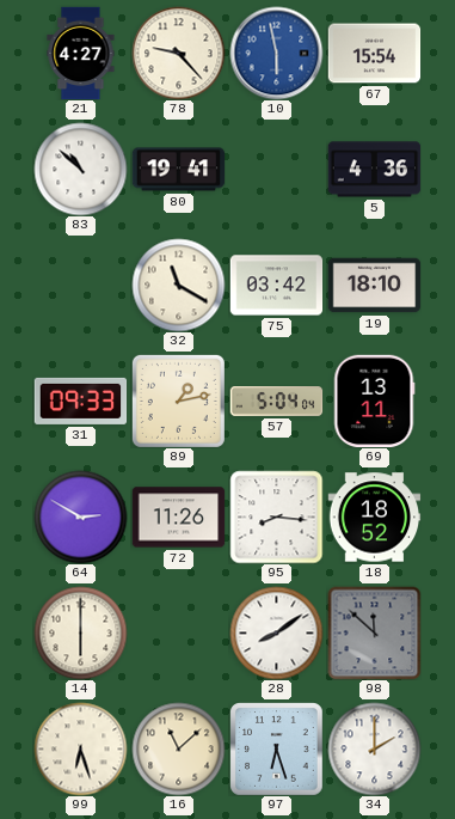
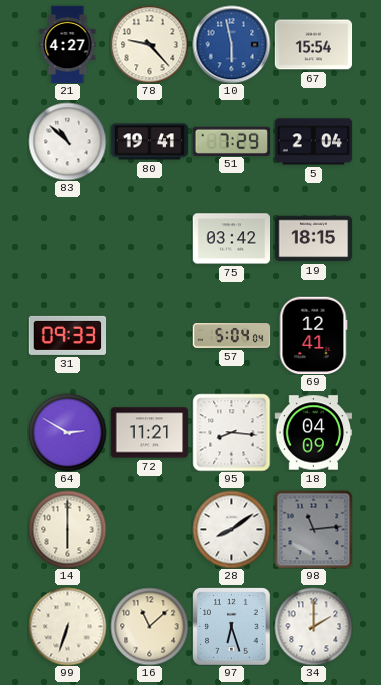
51: none -> 7:29 (231, 141)
5: 4:36 -> 2:04 (313, 142)
32: 11:20 -> none (178, 285)
19: 18:10 -> 18:15 (313, 239)
89: 1:13 -> none (178, 401)
69: 13:11 -> 12:41 (313, 335)
72: 11:26 -> 11:21 (149, 433)
18: 18:52 -> 04:09 (313, 433)
98: 11:52 -> 11:14 (313, 529)
99: 6:27 -> 6:33 (67, 626)
